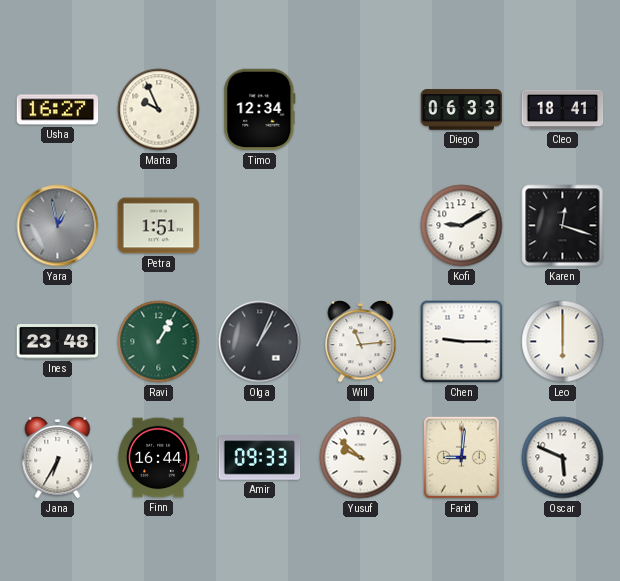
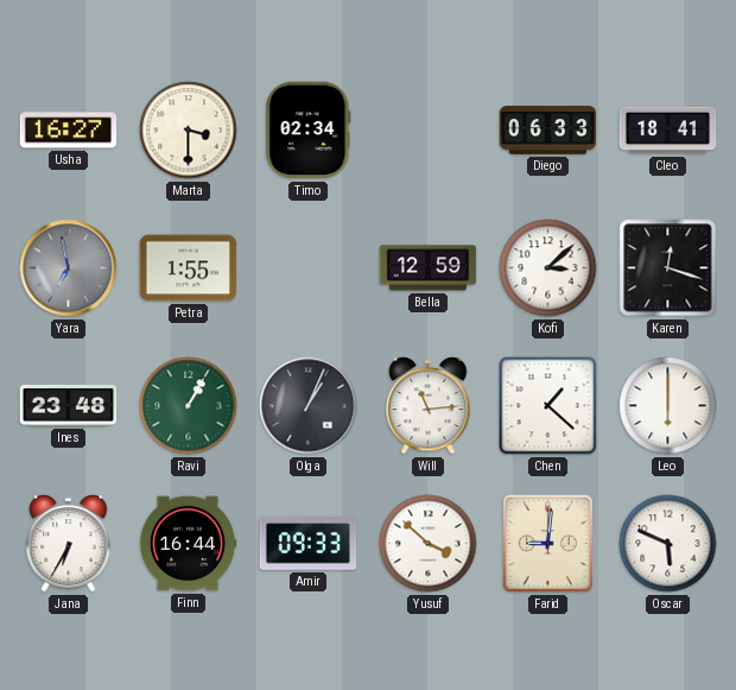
Marta: 9:56 -> 3:30 (189, 131)
Timo: 12:34 -> 02:34 (309, 131)
Yara: 12:58 -> 6:58 (69, 268)
Petra: 1:51 -> 1:55 (189, 268)
Bella: none -> 12:59 (429, 268)
Kofi: 9:10 -> 3:08 (548, 268)
Chen: 9:15 -> 1:22 (548, 406)
Yusuf: 9:52 -> 3:52 (429, 544)
